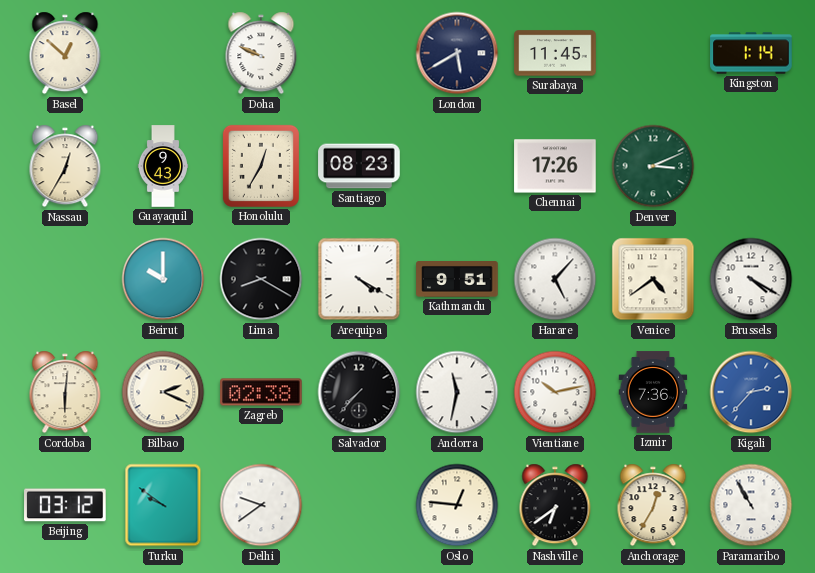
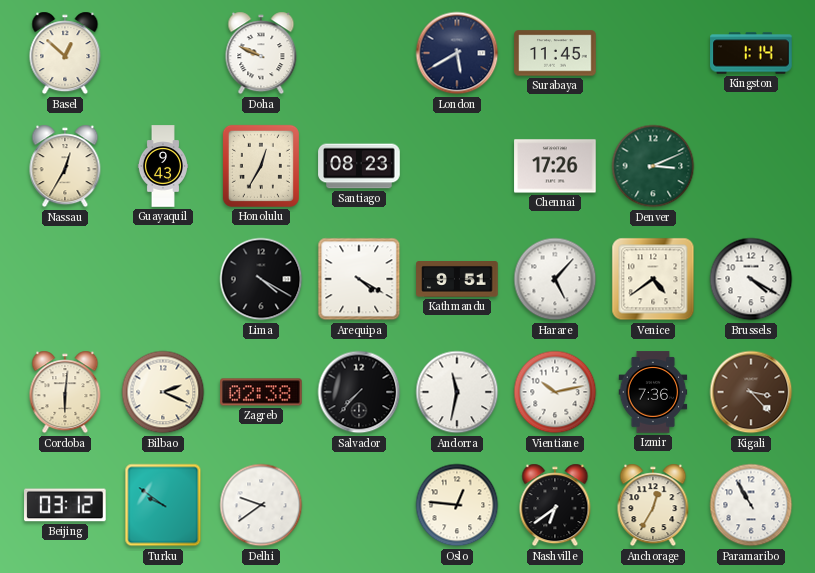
Beirut: 10:00 -> none (163, 279)
Lima: 8:20 -> 4:20 (261, 279)
Kigali: 2:37 -> 3:23 (751, 392)
Kigali dial: blue -> brown (751, 392)
